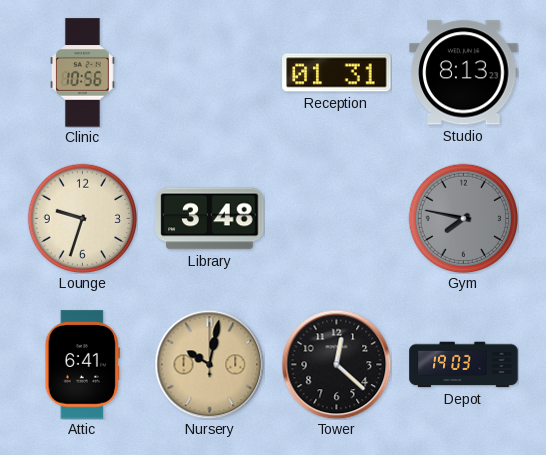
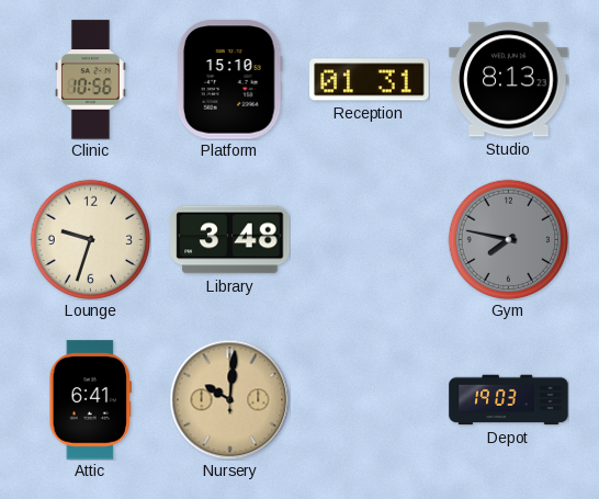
Platform: none -> 15:10 (229, 80)
Nursery: 10:02 -> 10:01 (229, 399)
Tower: 12:22 -> none (336, 364)
